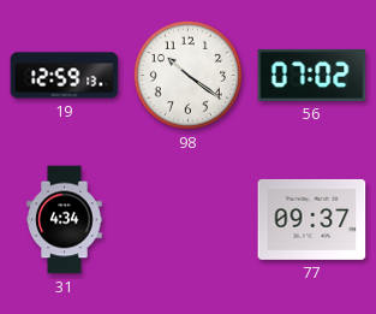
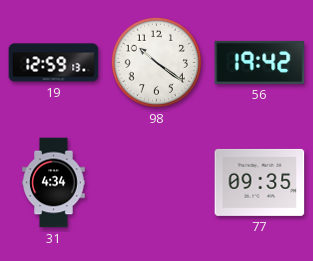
56: 07:02 -> 19:42 (260, 62)
77: 09:37 -> 09:35 (260, 182)
